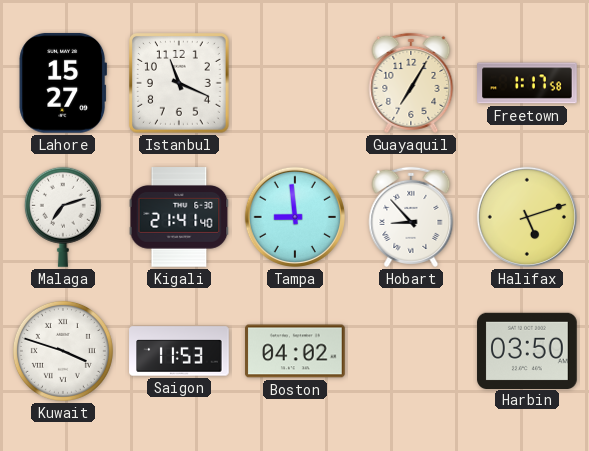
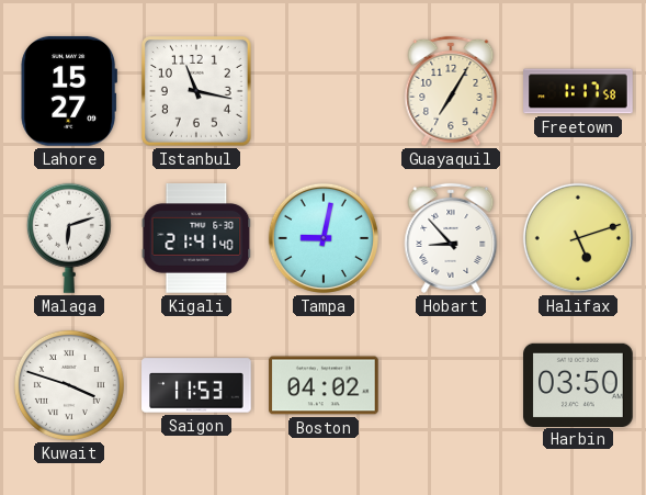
Istanbul: 11:19 -> 11:17 (197, 92)
Malaga: 7:12 -> 6:12 (69, 238)
Tampa: 8:59 -> 9:02 (324, 238)
